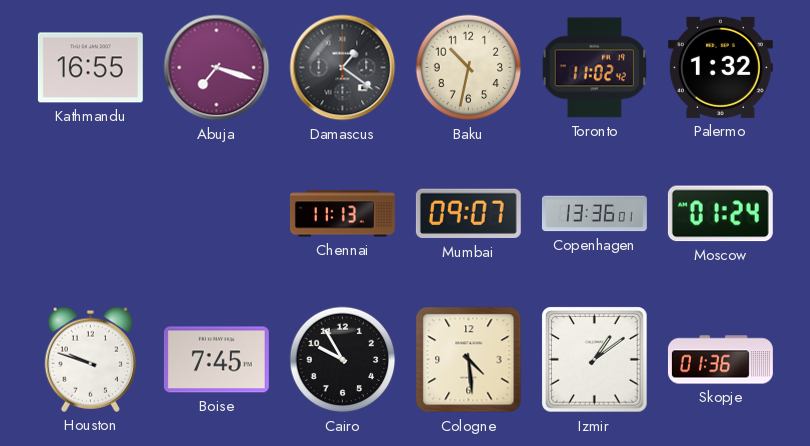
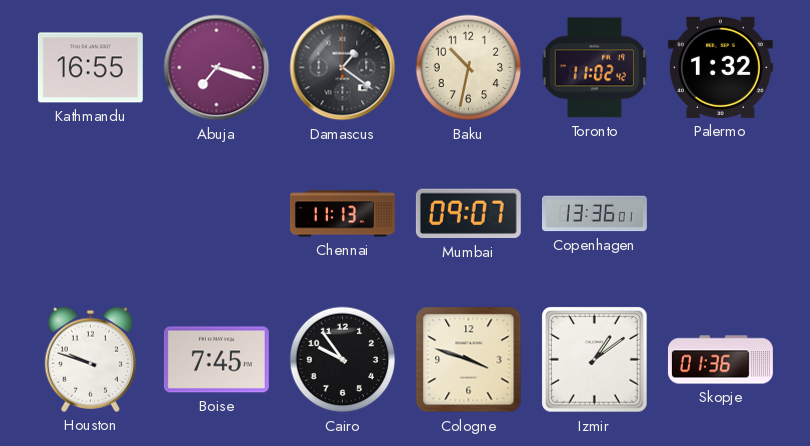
Moscow: 01:24 -> none (720, 214)
Cairo: 9:55 -> 9:54 (343, 360)
Cologne: 4:29 -> 3:48 (469, 360)
